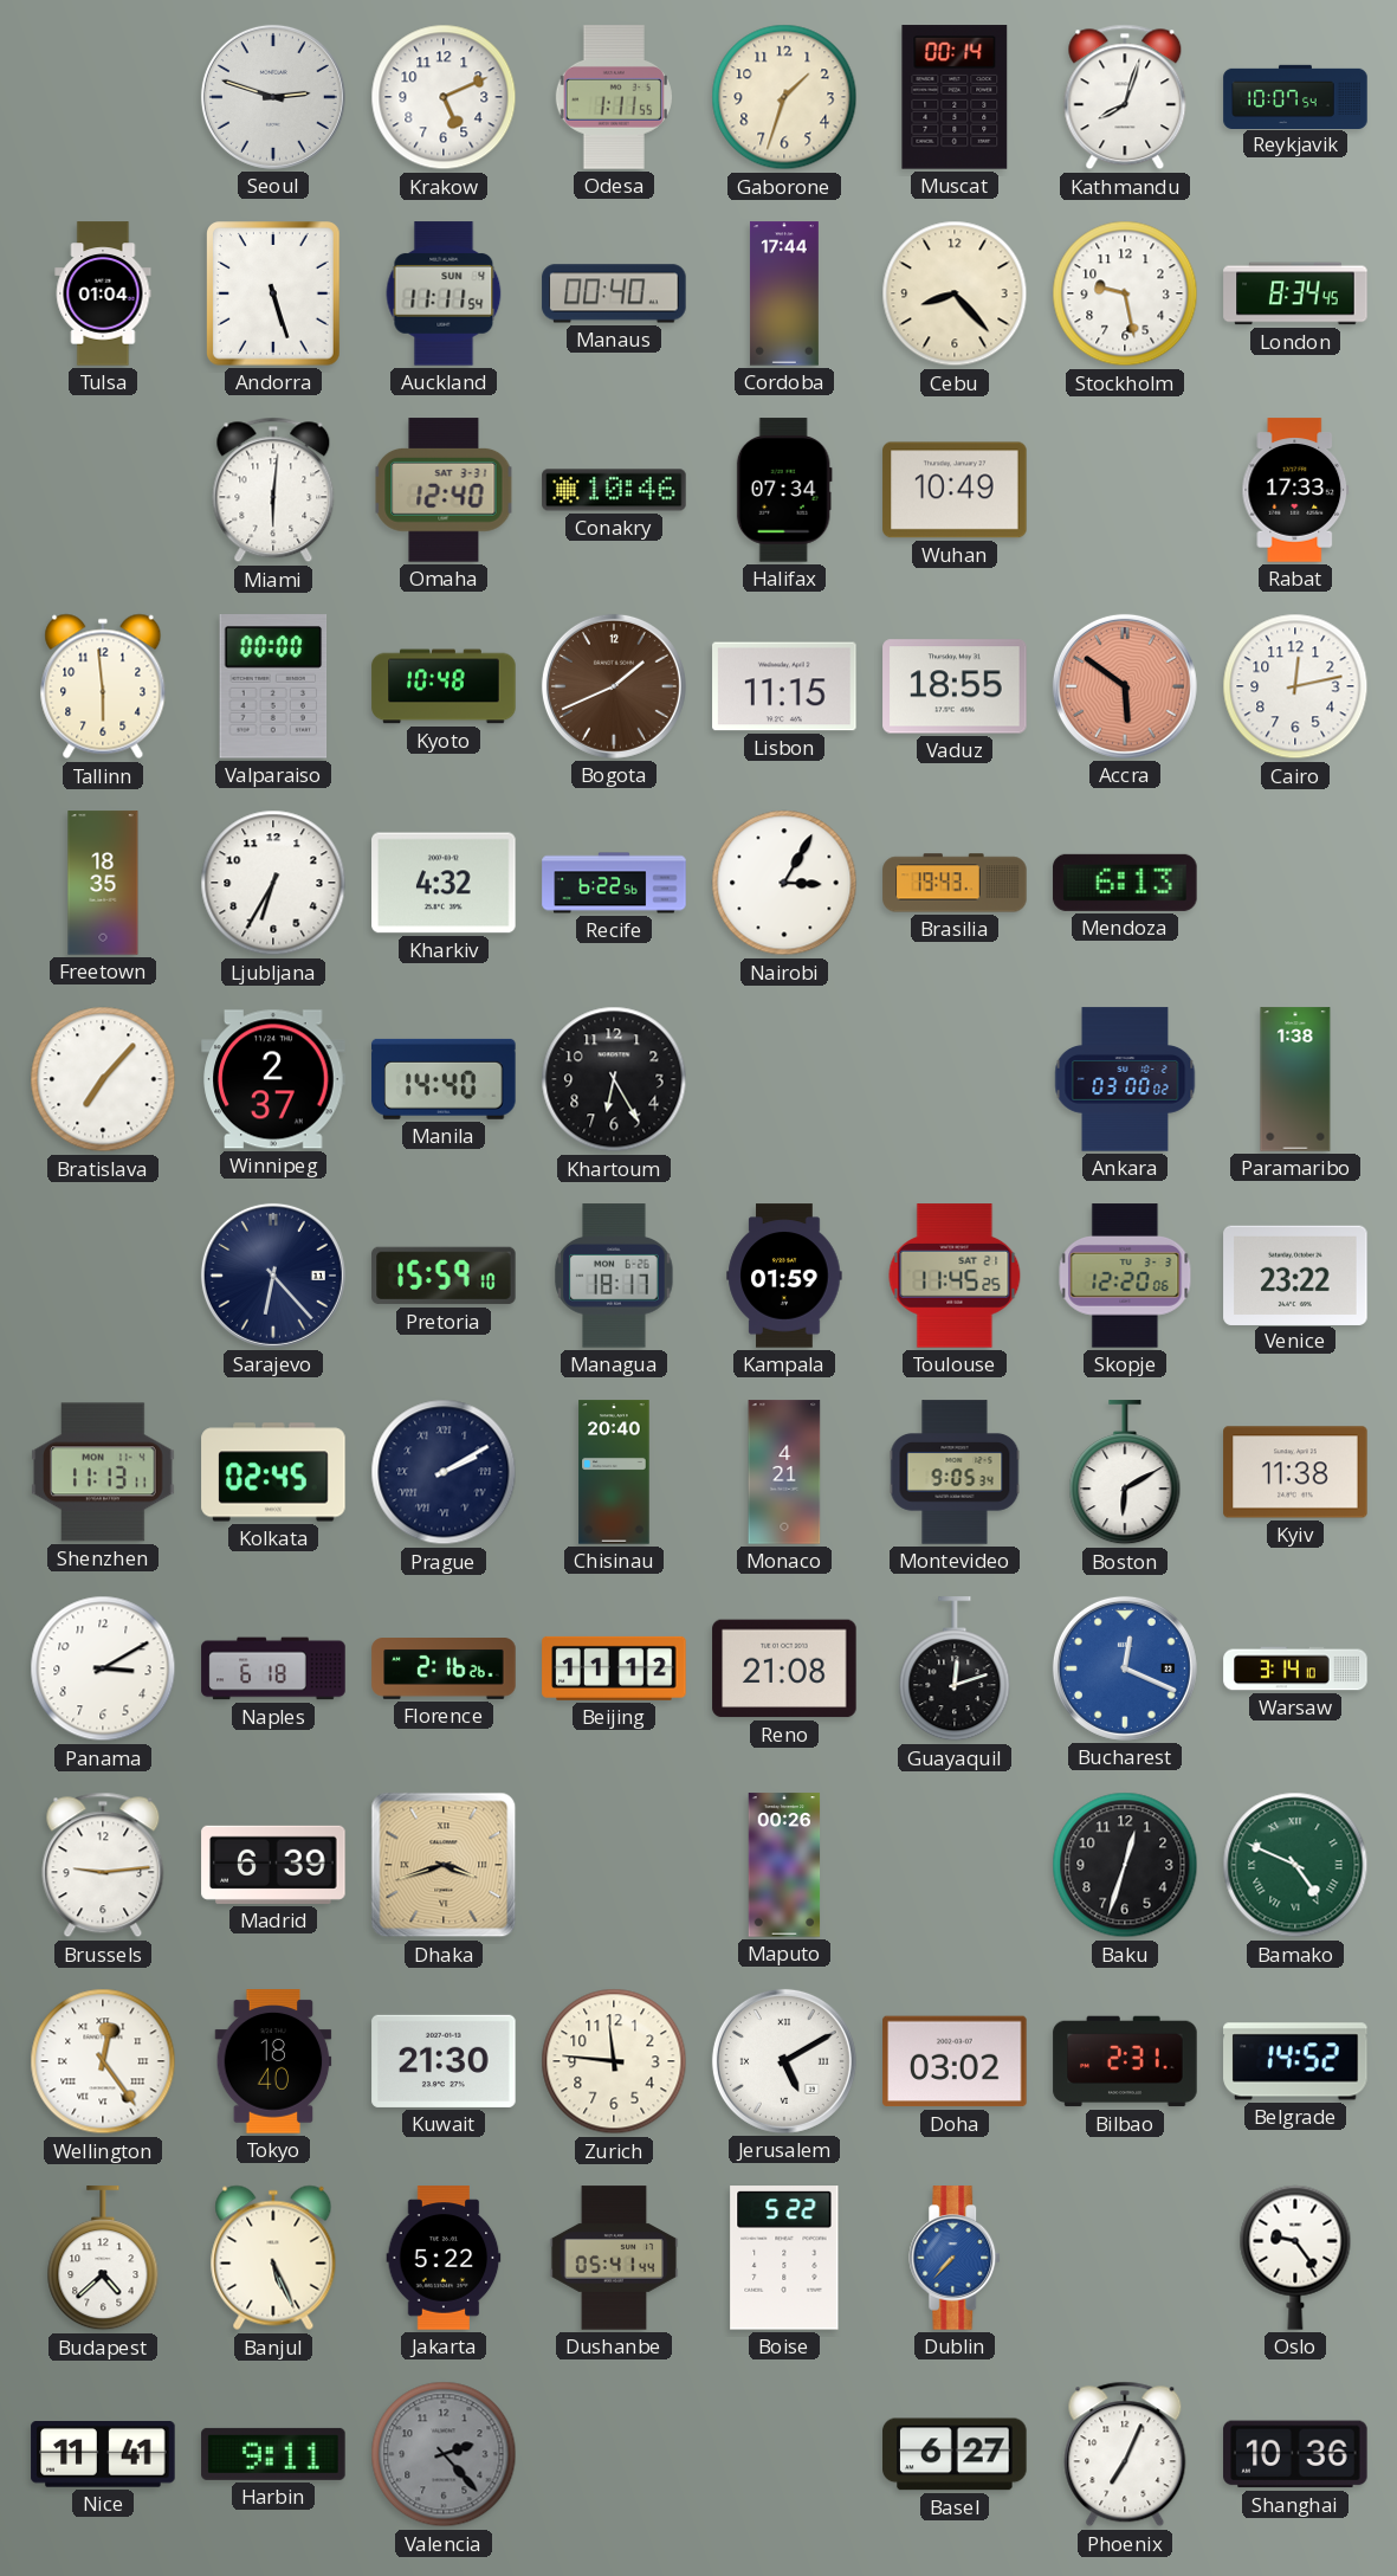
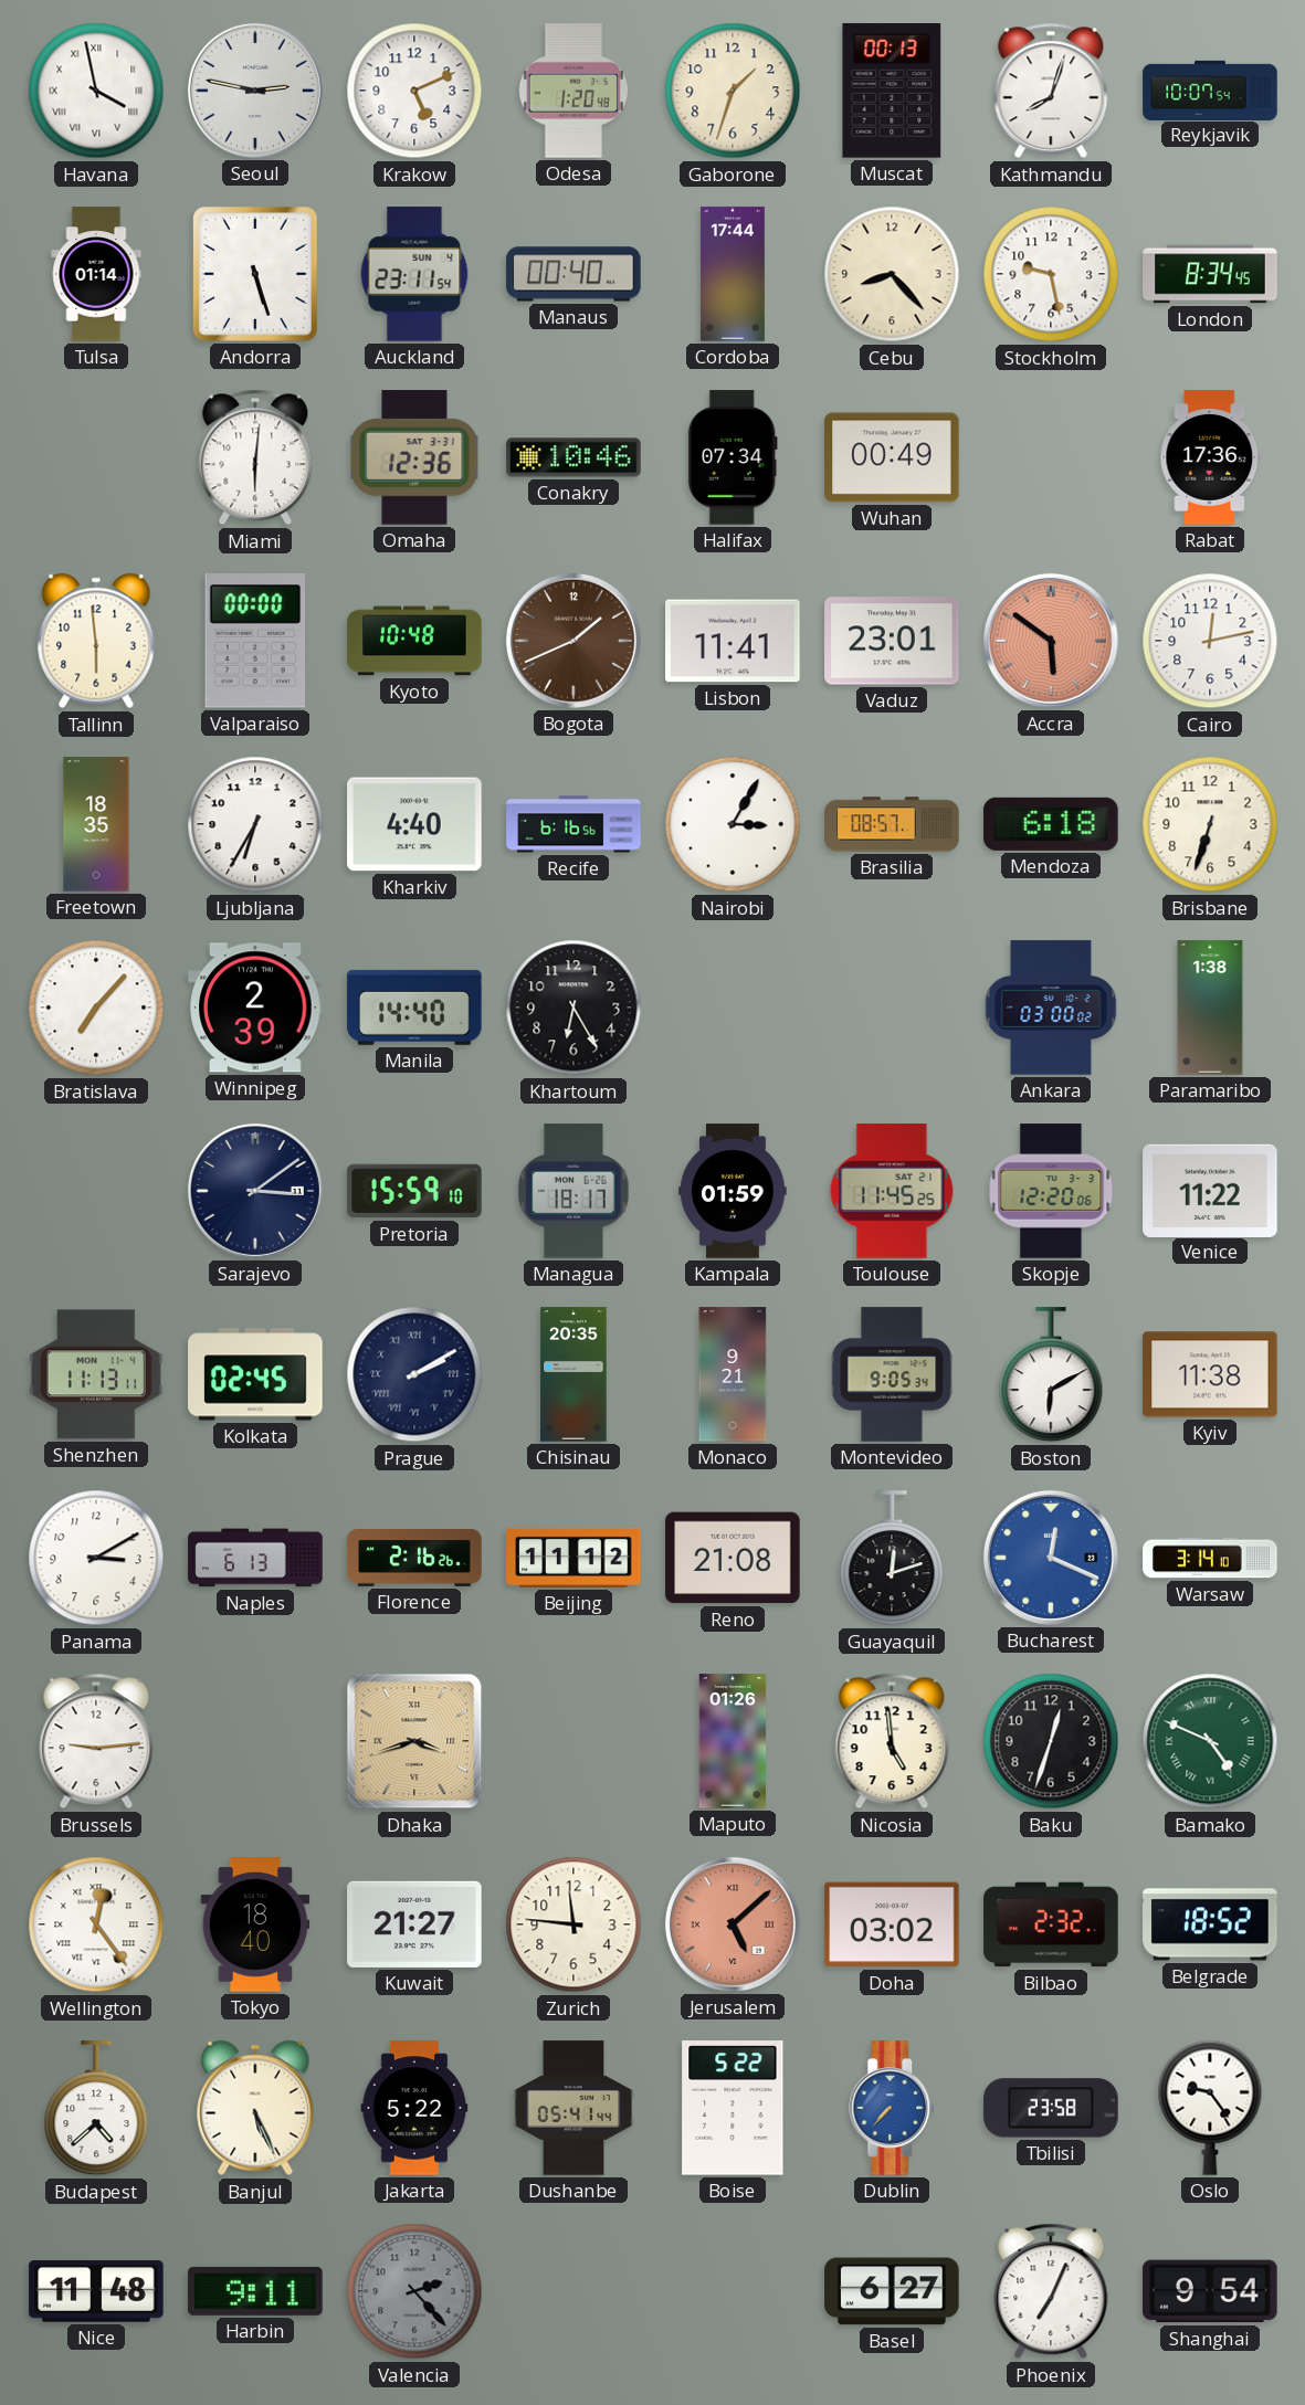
Havana: none -> 3:58 (96, 91)
Seoul: 2:48 -> 2:47 (255, 91)
Odesa: 1:11 -> 1:20 (573, 91)
Muscat: 00:14 -> 00:13 (892, 91)
Tulsa: 01:04 -> 01:14 (96, 274)
Auckland: 11:11 -> 23:11 (414, 274)
Omaha: 12:40 -> 12:36 (414, 457)
Wuhan: 10:49 -> 00:49 (892, 457)
Rabat: 17:33 -> 17:36 (1210, 457)
Lisbon: 11:15 -> 11:41 (733, 641)
Vaduz: 18:55 -> 23:01 (892, 641)
Kharkiv: 4:32 -> 4:40 (414, 824)
Recife: 6:22 -> 6:16 (573, 824)
Brasilia: 19:43 -> 08:57 (892, 824)
Mendoza: 6:13 -> 6:18 (1051, 824)
Brisbane: none -> 6:33 (1210, 824)
Winnipeg: 2:37 -> 2:39 (255, 1008)
Sarajevo: 6:23 -> 3:09 (255, 1191)
Venice: 23:22 -> 11:22 (1210, 1190)
Chisinau: 20:40 -> 20:35 (573, 1374)
Monaco: 4:21 -> 9:21 (733, 1374)
Naples: 6:18 -> 6:13 (255, 1558)
Madrid: 6:39 -> none (273, 1865)
Maputo: 00:26 -> 01:26 (733, 1741)
Nicosia: none -> 4:59 (892, 1741)
Kuwait: 21:30 -> 21:27 (414, 1924)
Jerusalem: 5:10 -> 5:08 (733, 1924)
Jerusalem dial: white -> salmon (733, 1924)
Bilbao: 2:31 -> 2:32 (1051, 1924)
Belgrade: 14:52 -> 18:52 (1210, 1924)
Tbilisi: none -> 23:58 (1051, 2108)
Nice: 11:41 -> 11:48 (96, 2292)
Shanghai: 10:36 -> 9:54 (1210, 2291)
